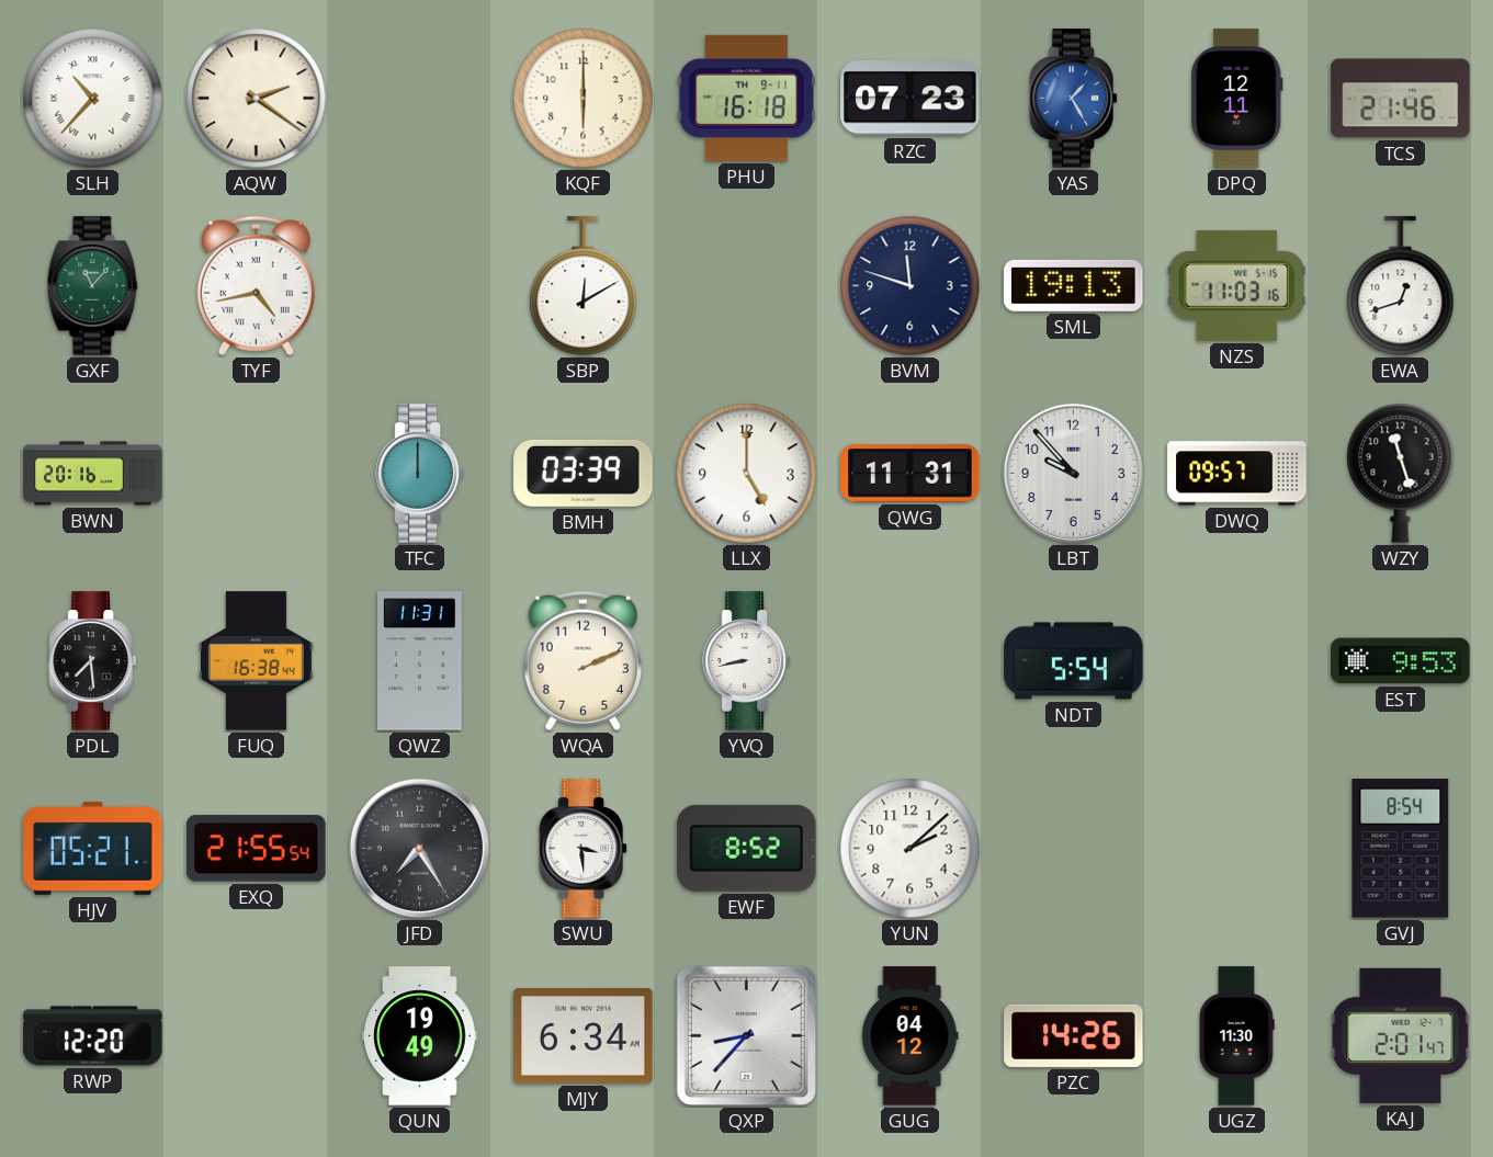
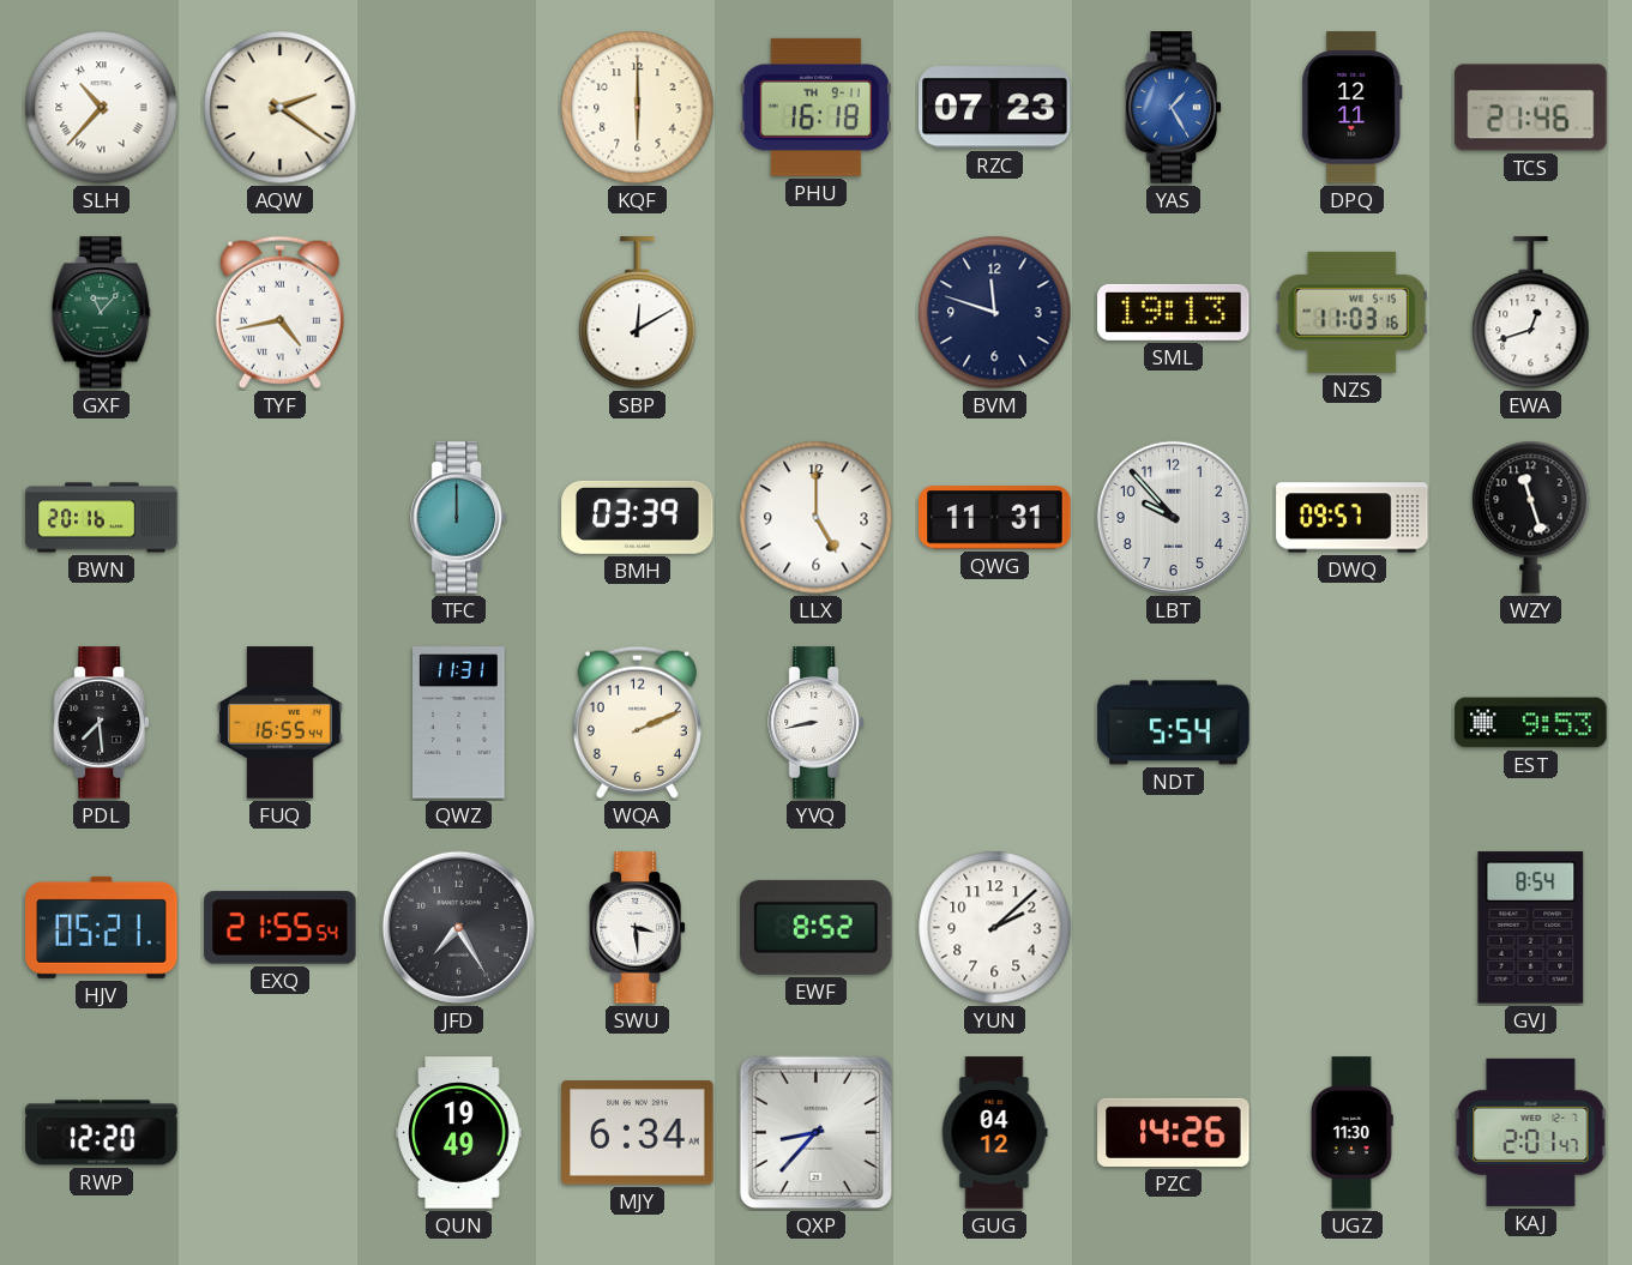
FUQ: 16:38 -> 16:55 (279, 723)
